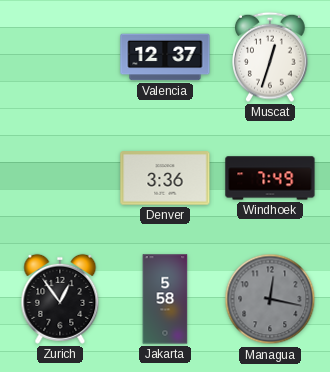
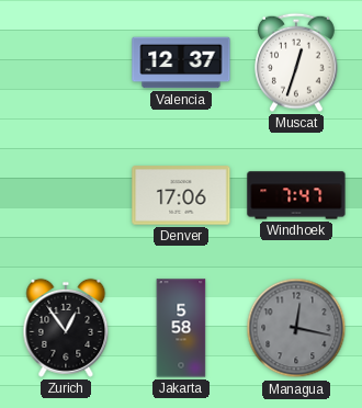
Denver: 3:36 -> 17:06 (181, 195)
Windhoek: 7:49 -> 7:47 (296, 195)
